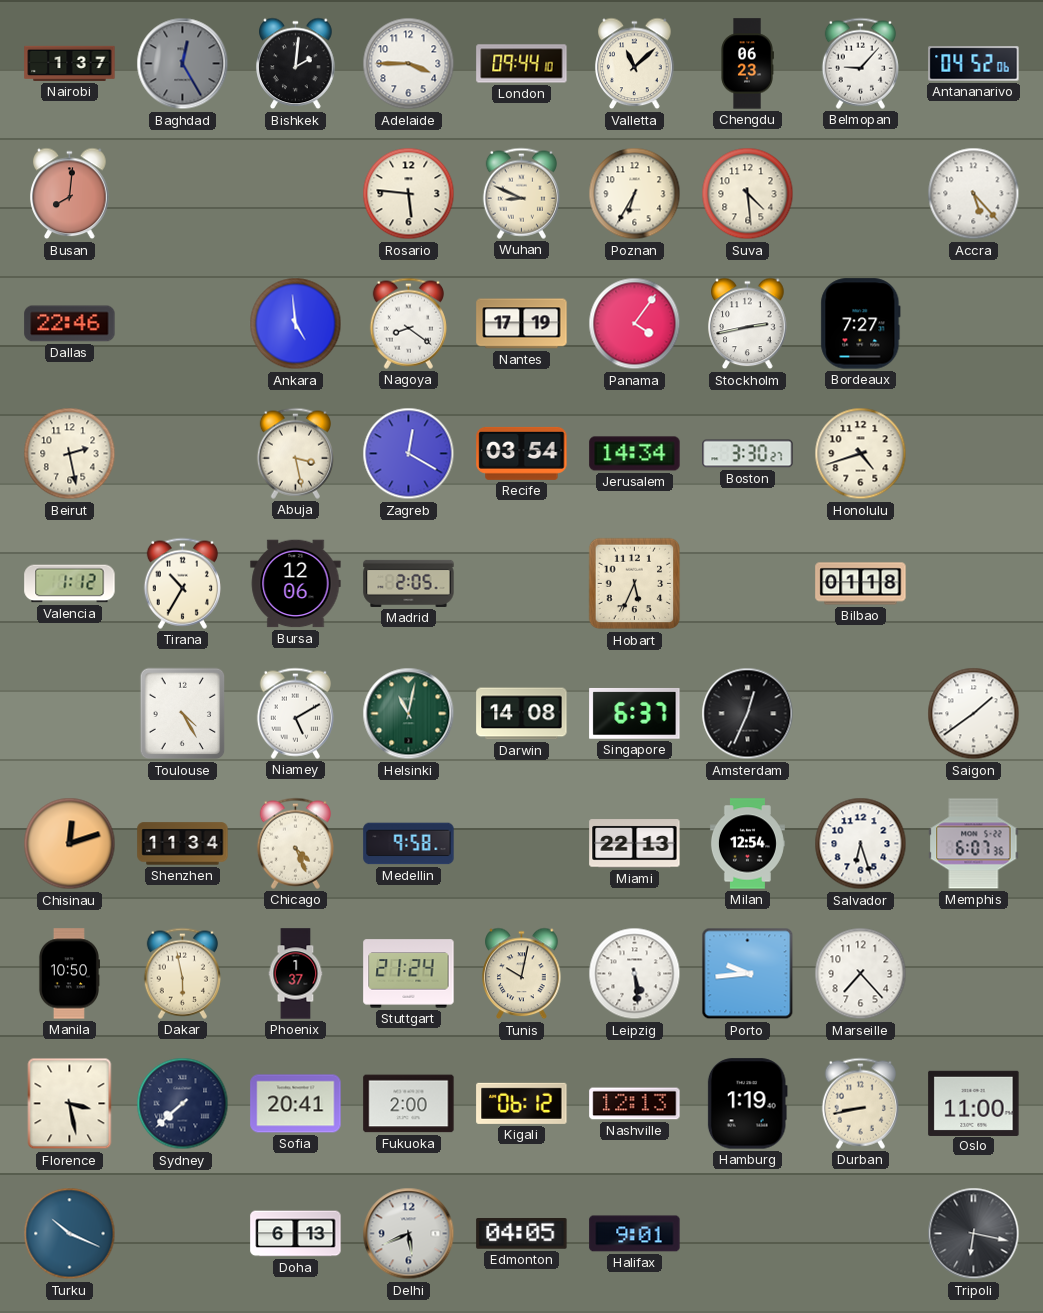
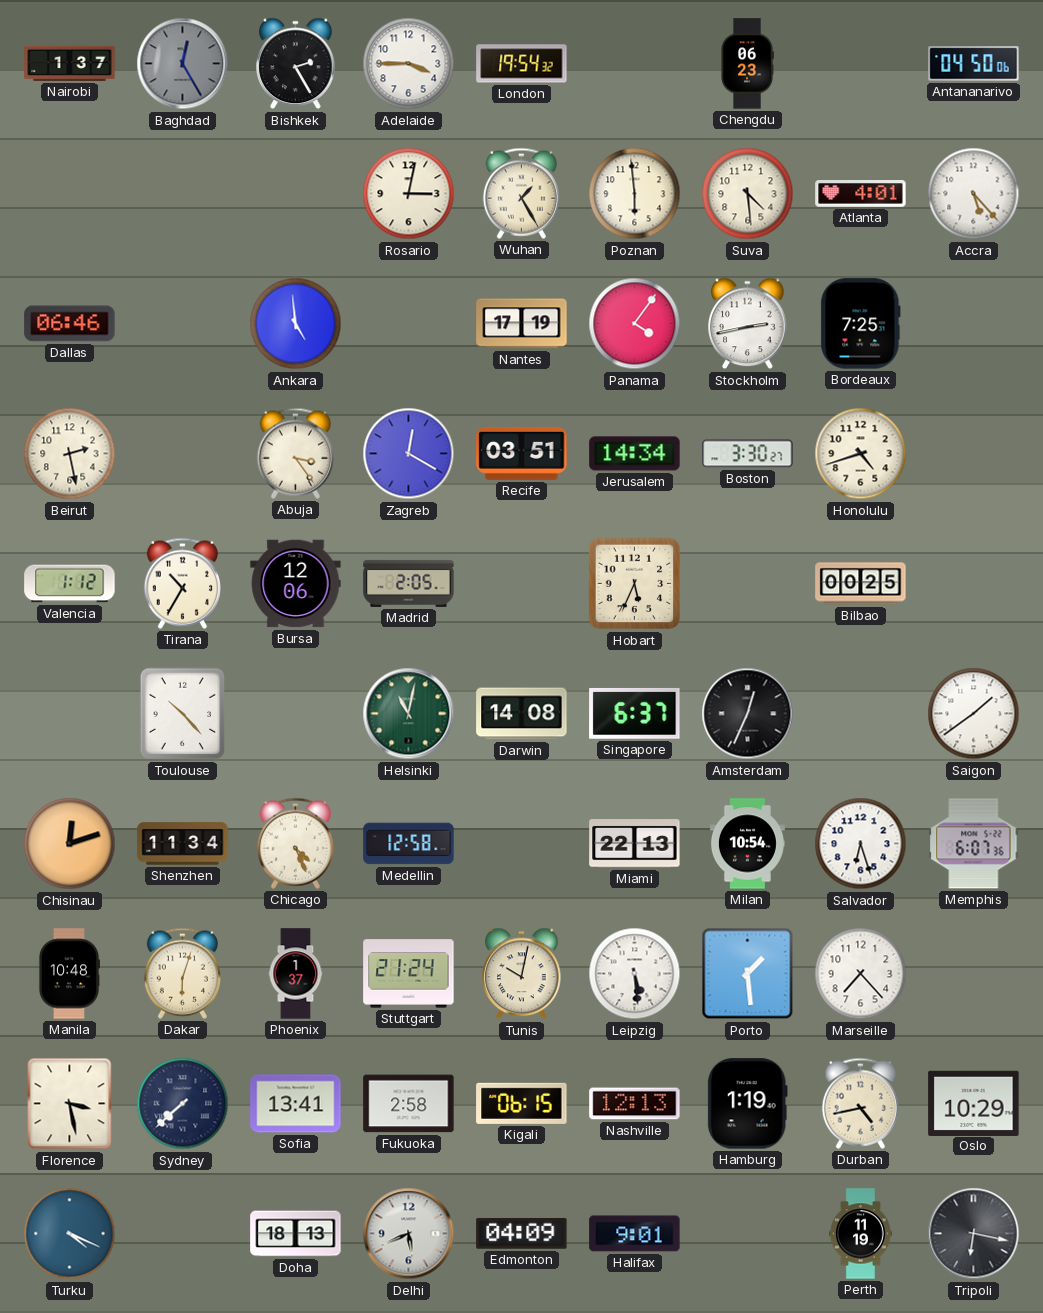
Bishkek: 2:01 -> 2:25 (296, 64)
London: 09:44 -> 19:54 (522, 64)
Valletta: 11:08 -> none (635, 64)
Belmopan: 9:07 -> none (860, 63)
Antananarivo: 04:52 -> 04:50 (974, 64)
Busan: 8:01 -> none (70, 194)
Rosario: 5:46 -> 3:02 (409, 194)
Wuhan: 8:49 -> 1:25 (521, 193)
Poznan: 6:35 -> 5:59 (635, 194)
Atlanta: none -> 4:01 (861, 194)
Dallas: 22:46 -> 06:46 (70, 324)
Nagoya: 8:21 -> none (408, 323)
Bordeaux: 7:27 -> 7:25 (861, 324)
Abuja: 3:28 -> 3:24 (295, 453)
Recife: 03:54 -> 03:51 (522, 453)
Bilbao: 01:18 -> 00:25 (861, 584)
Toulouse: 4:25 -> 10:23 (183, 714)
Niamey: 5:10 -> none (295, 713)
Medellin: 9:58 -> 12:58 (409, 844)
Milan: 12:54 -> 10:54 (747, 844)
Manila: 10:50 -> 10:48 (68, 974)
Dakar: 5:58 -> 6:03 (182, 973)
Porto: 9:44 -> 1:29 (748, 974)
Sofia: 20:41 -> 13:41 (296, 1104)
Fukuoka: 2:00 -> 2:58 (409, 1104)
Kigali: 06:12 -> 06:15 (522, 1103)
Durban: 8:43 -> 4:43 (860, 1103)
Oslo: 11:00 -> 10:29 (974, 1103)
Turku: 10:19 -> 4:19 (70, 1234)
Doha: 6:13 -> 18:13 (296, 1234)
Edmonton: 04:05 -> 04:09 (522, 1234)
Perth: none -> 11:19 (861, 1234)
